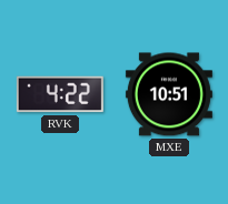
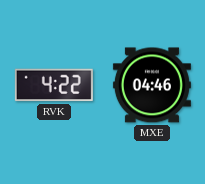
MXE: 10:51 -> 04:46 (152, 85)
